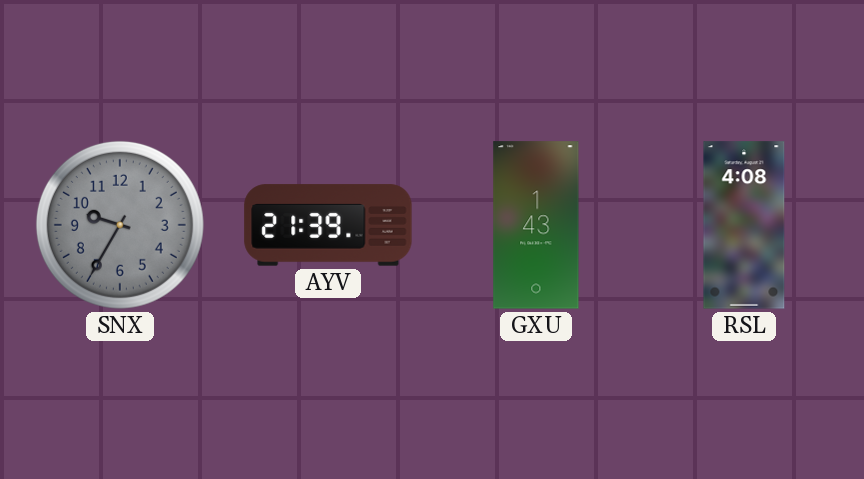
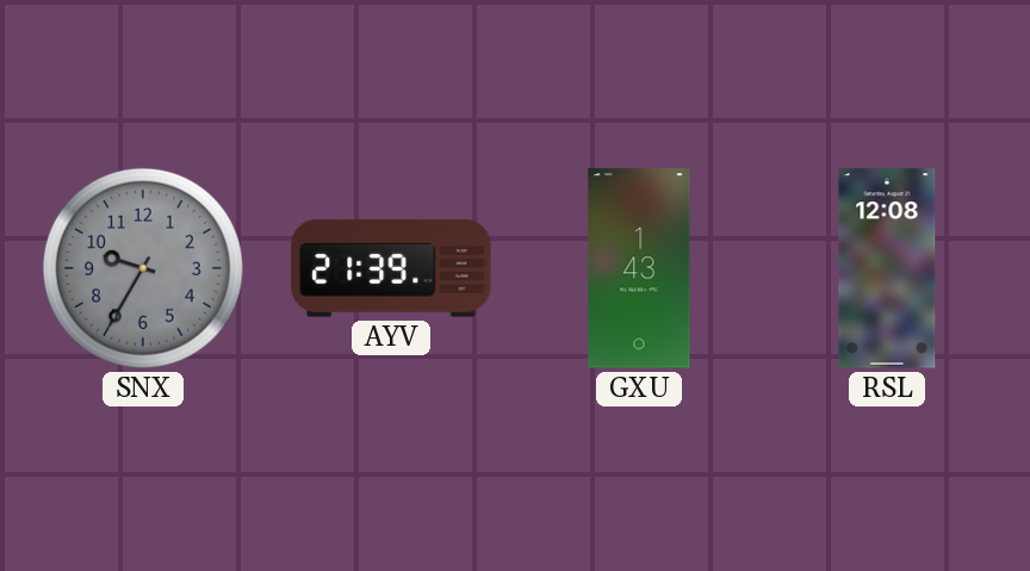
RSL: 4:08 -> 12:08 (887, 268)
